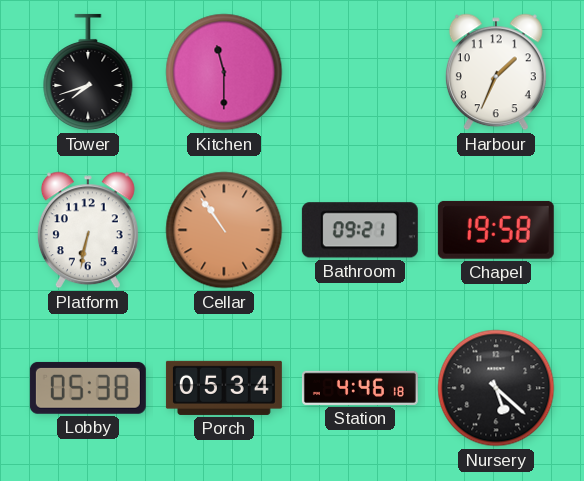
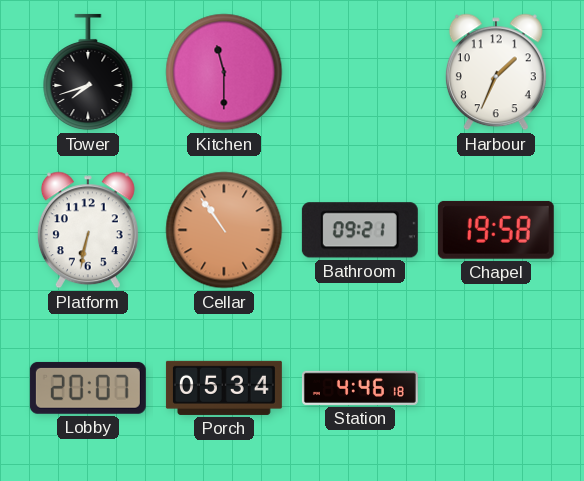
Lobby: 05:38 -> 20:07 (88, 388)
Nursery: 5:22 -> none (496, 388)
